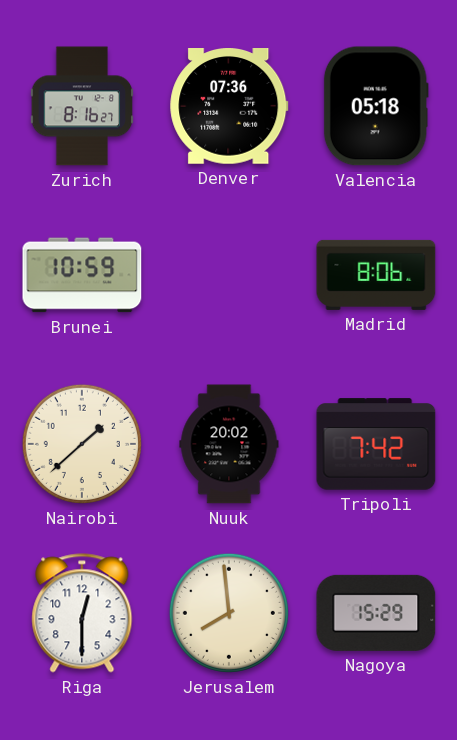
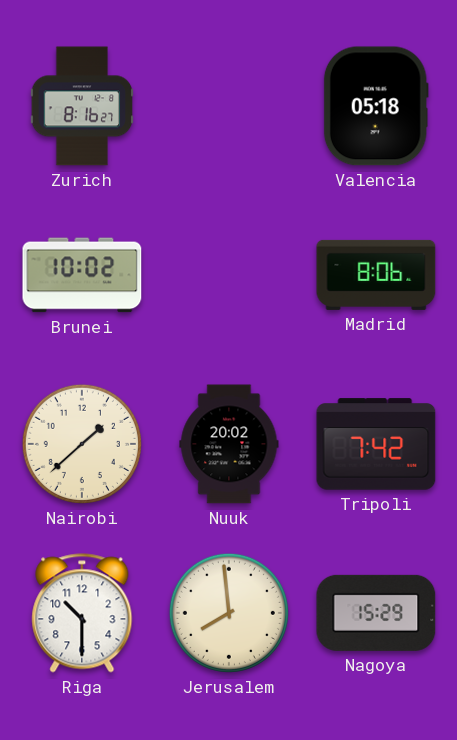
Denver: 07:36 -> none (229, 107)
Brunei: 10:59 -> 10:02 (82, 275)
Riga: 12:30 -> 10:30 (82, 613)
